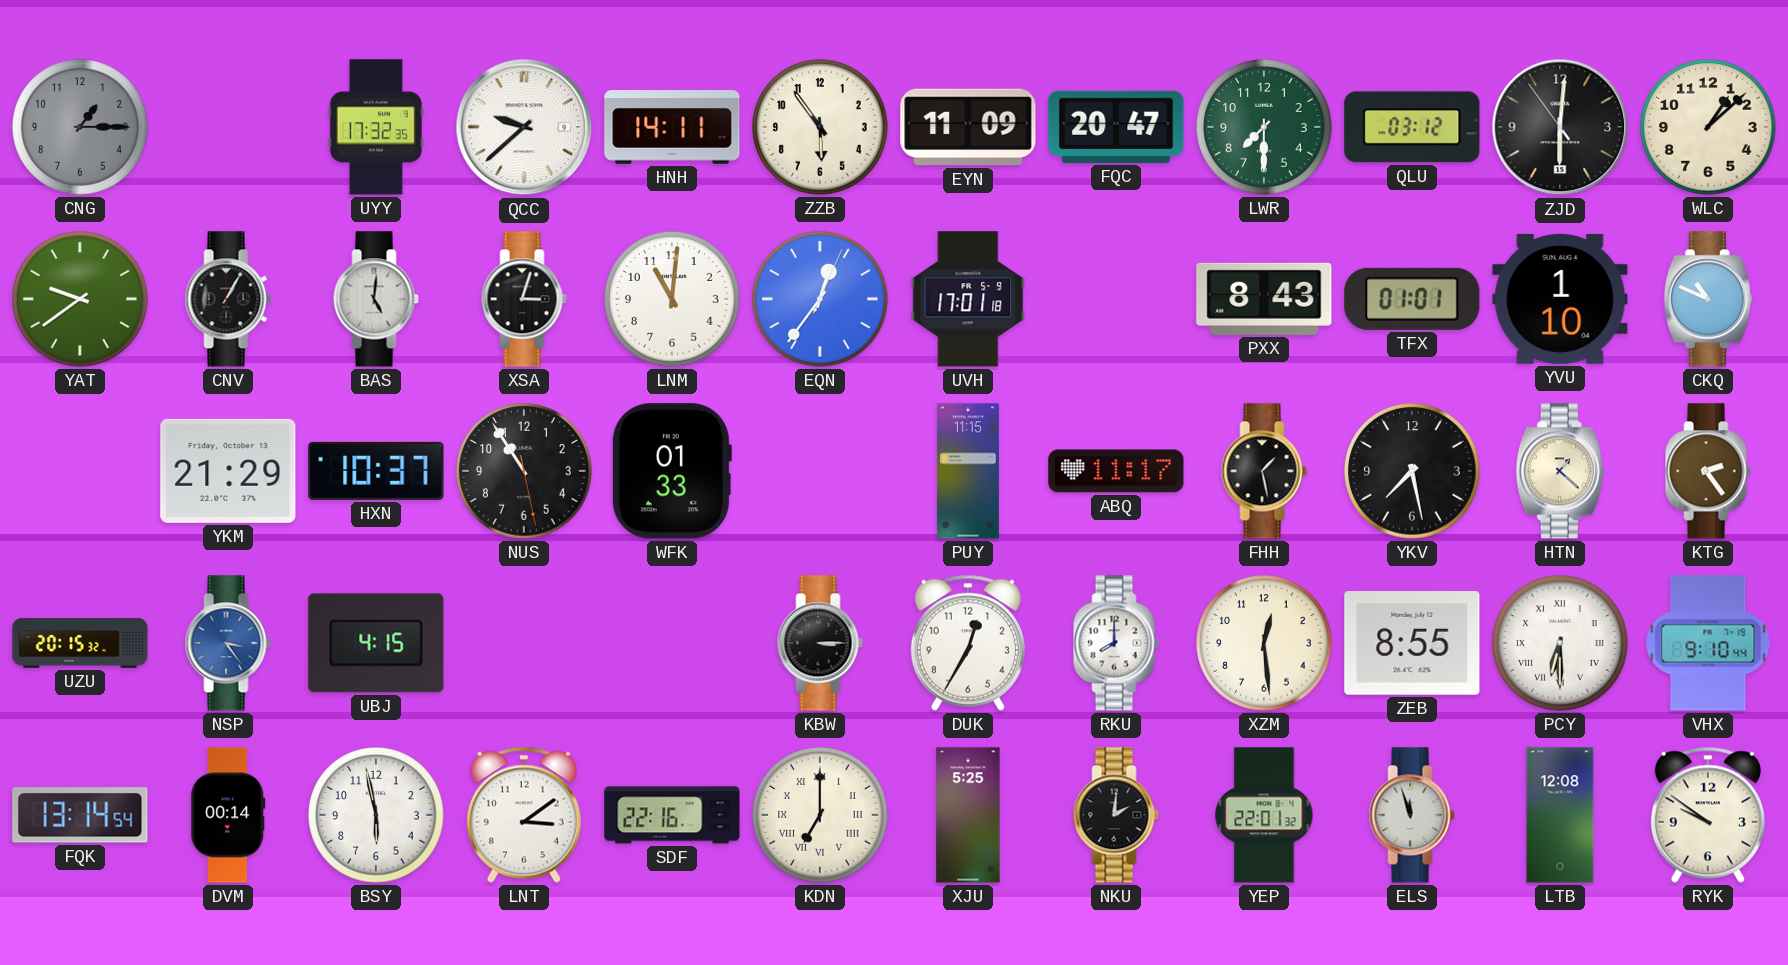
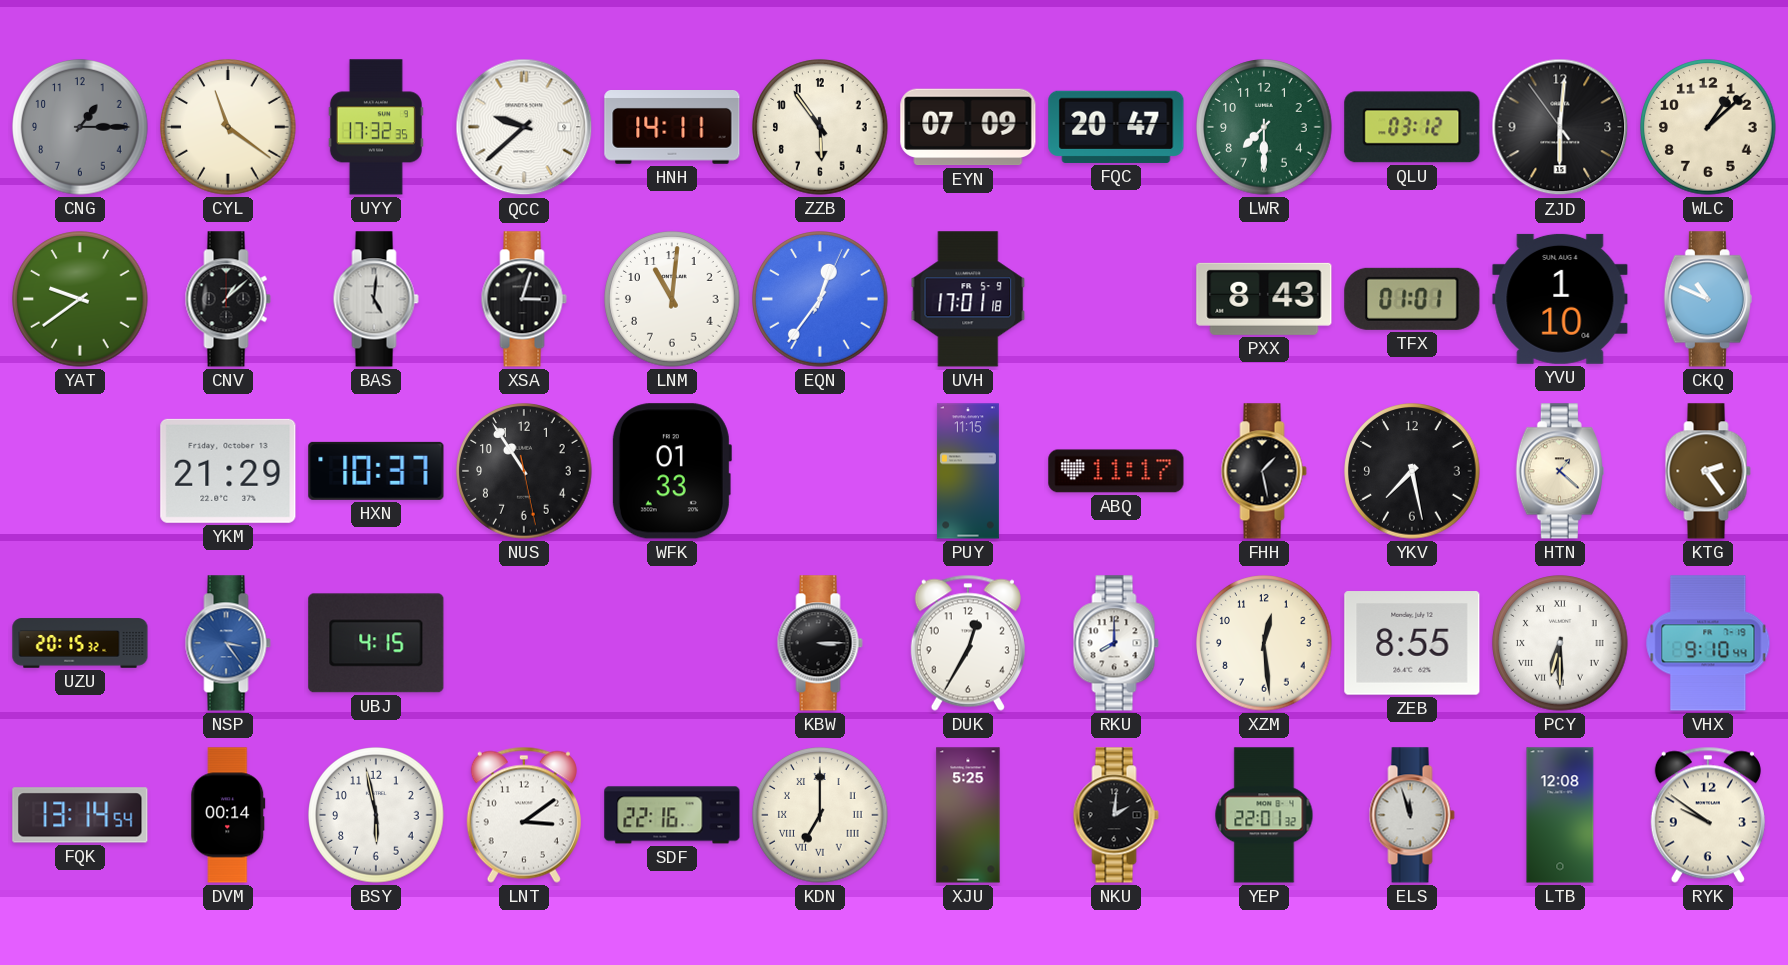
CYL: none -> 11:21 (228, 127)
EYN: 11:09 -> 07:09 (968, 127)
CNV: 1:05 -> 1:08 (228, 299)
